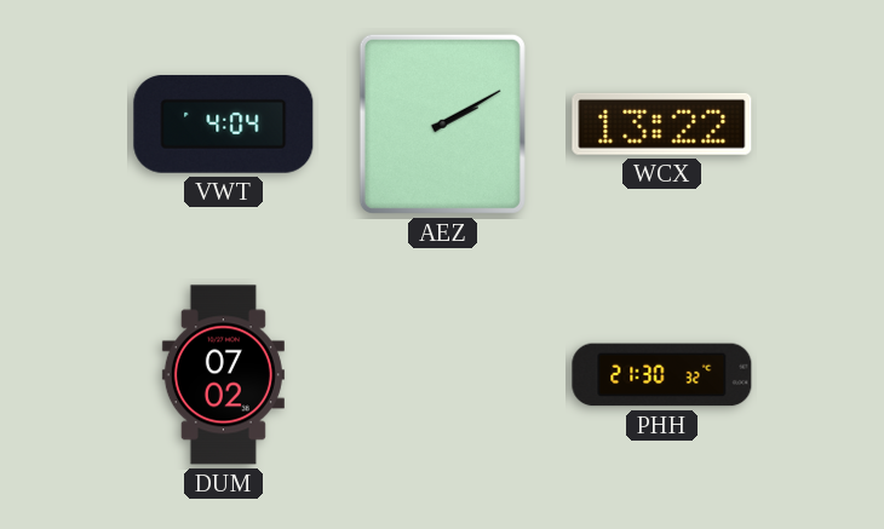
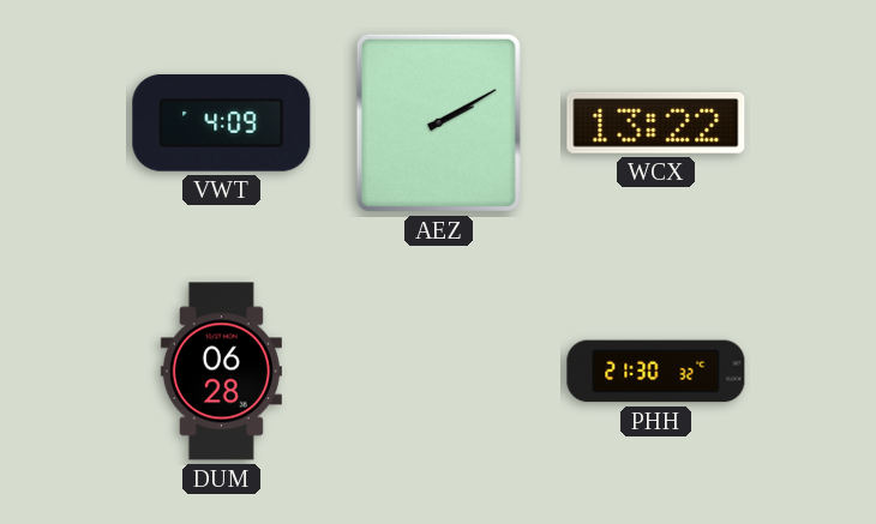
VWT: 4:04 -> 4:09 (222, 122)
DUM: 07:02 -> 06:28 (221, 372)
